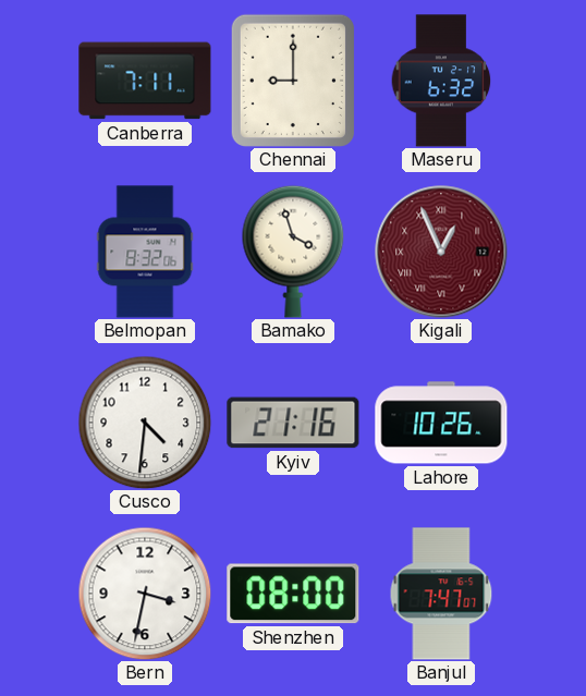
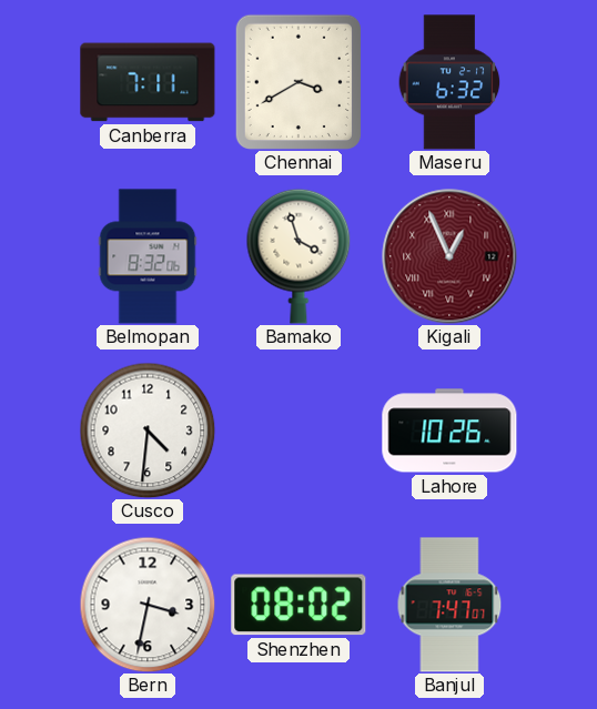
Chennai: 9:00 -> 3:40 (298, 82)
Kyiv: 21:16 -> none (293, 423)
Shenzhen: 08:00 -> 08:02 (298, 605)
